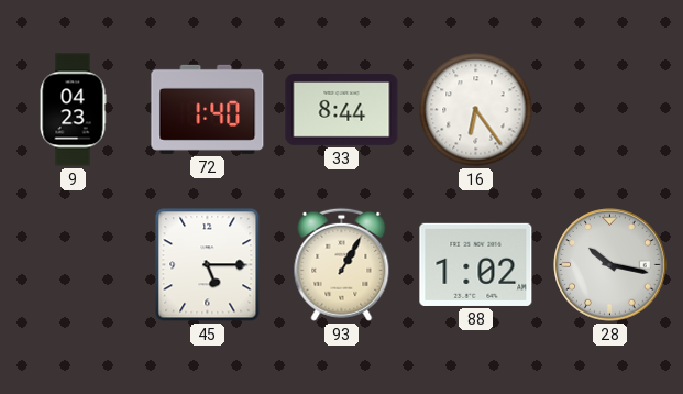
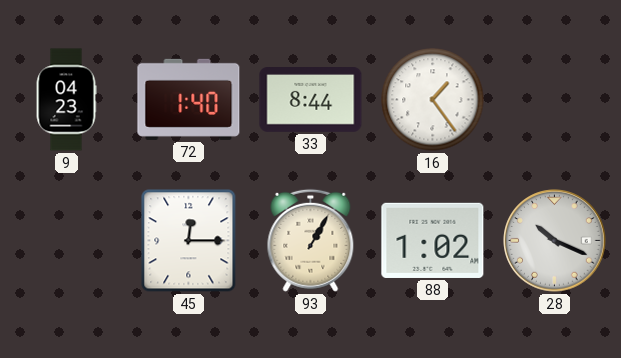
16: 6:24 -> 1:24 (433, 100)
45: 5:15 -> 12:15 (189, 241)
28: 10:17 -> 10:19 (555, 241)
